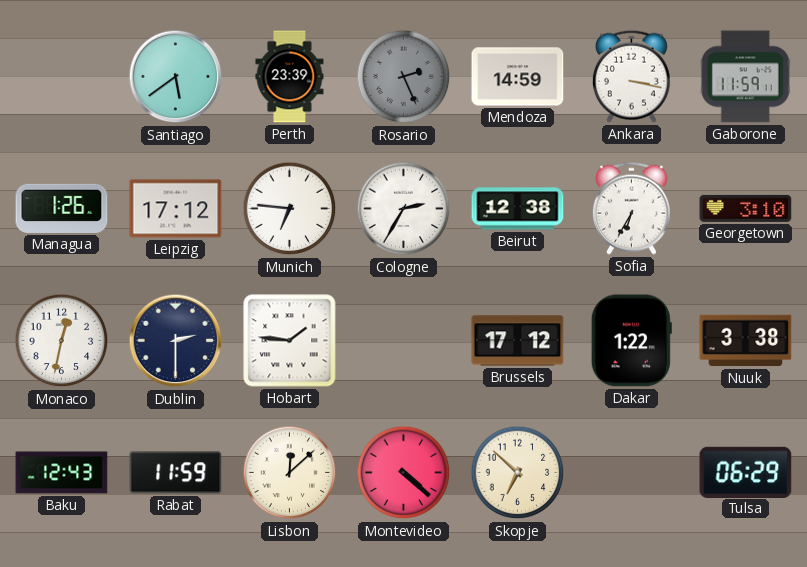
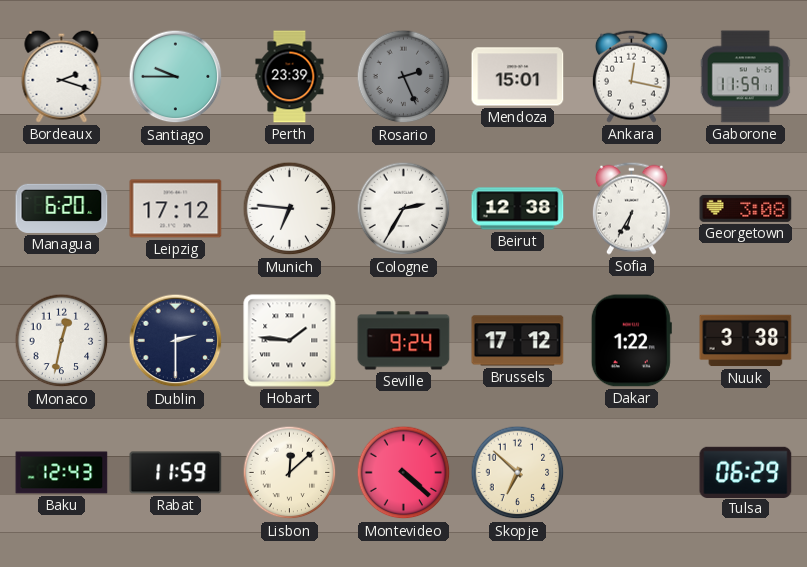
Bordeaux: none -> 2:18 (62, 76)
Santiago: 5:39 -> 9:45 (176, 77)
Mendoza: 14:59 -> 15:01 (518, 77)
Ankara: 3:17 -> 12:17 (631, 76)
Managua: 1:26 -> 6:20 (62, 208)
Georgetown: 3:10 -> 3:08 (746, 208)
Seville: none -> 9:24 (404, 341)
